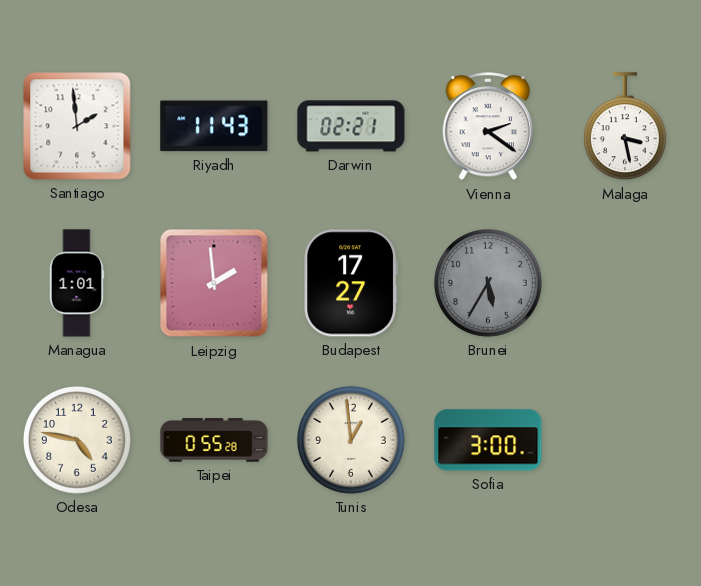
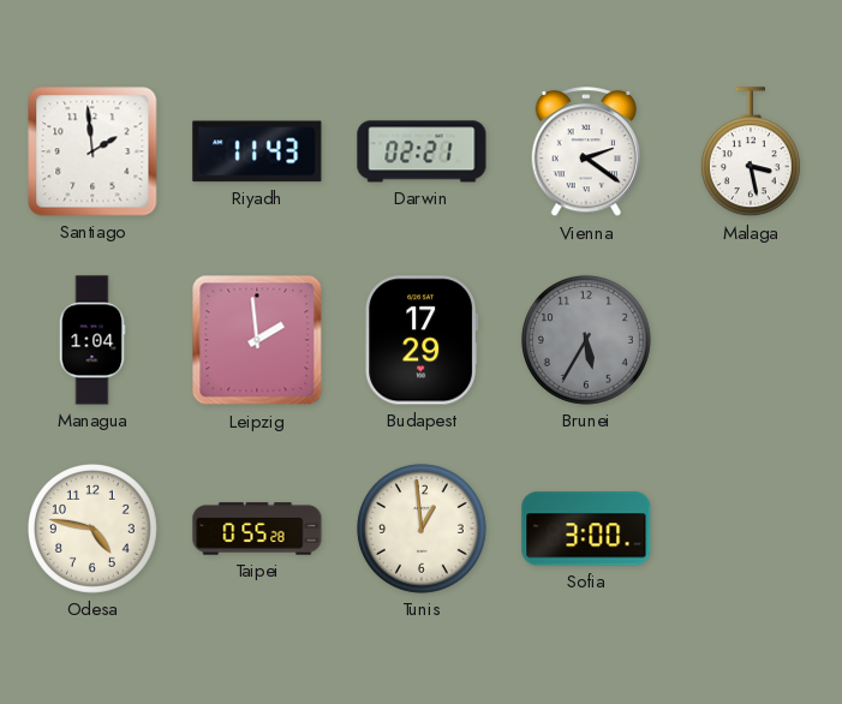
Managua: 1:01 -> 1:04 (92, 340)
Budapest: 17:27 -> 17:29 (422, 340)
